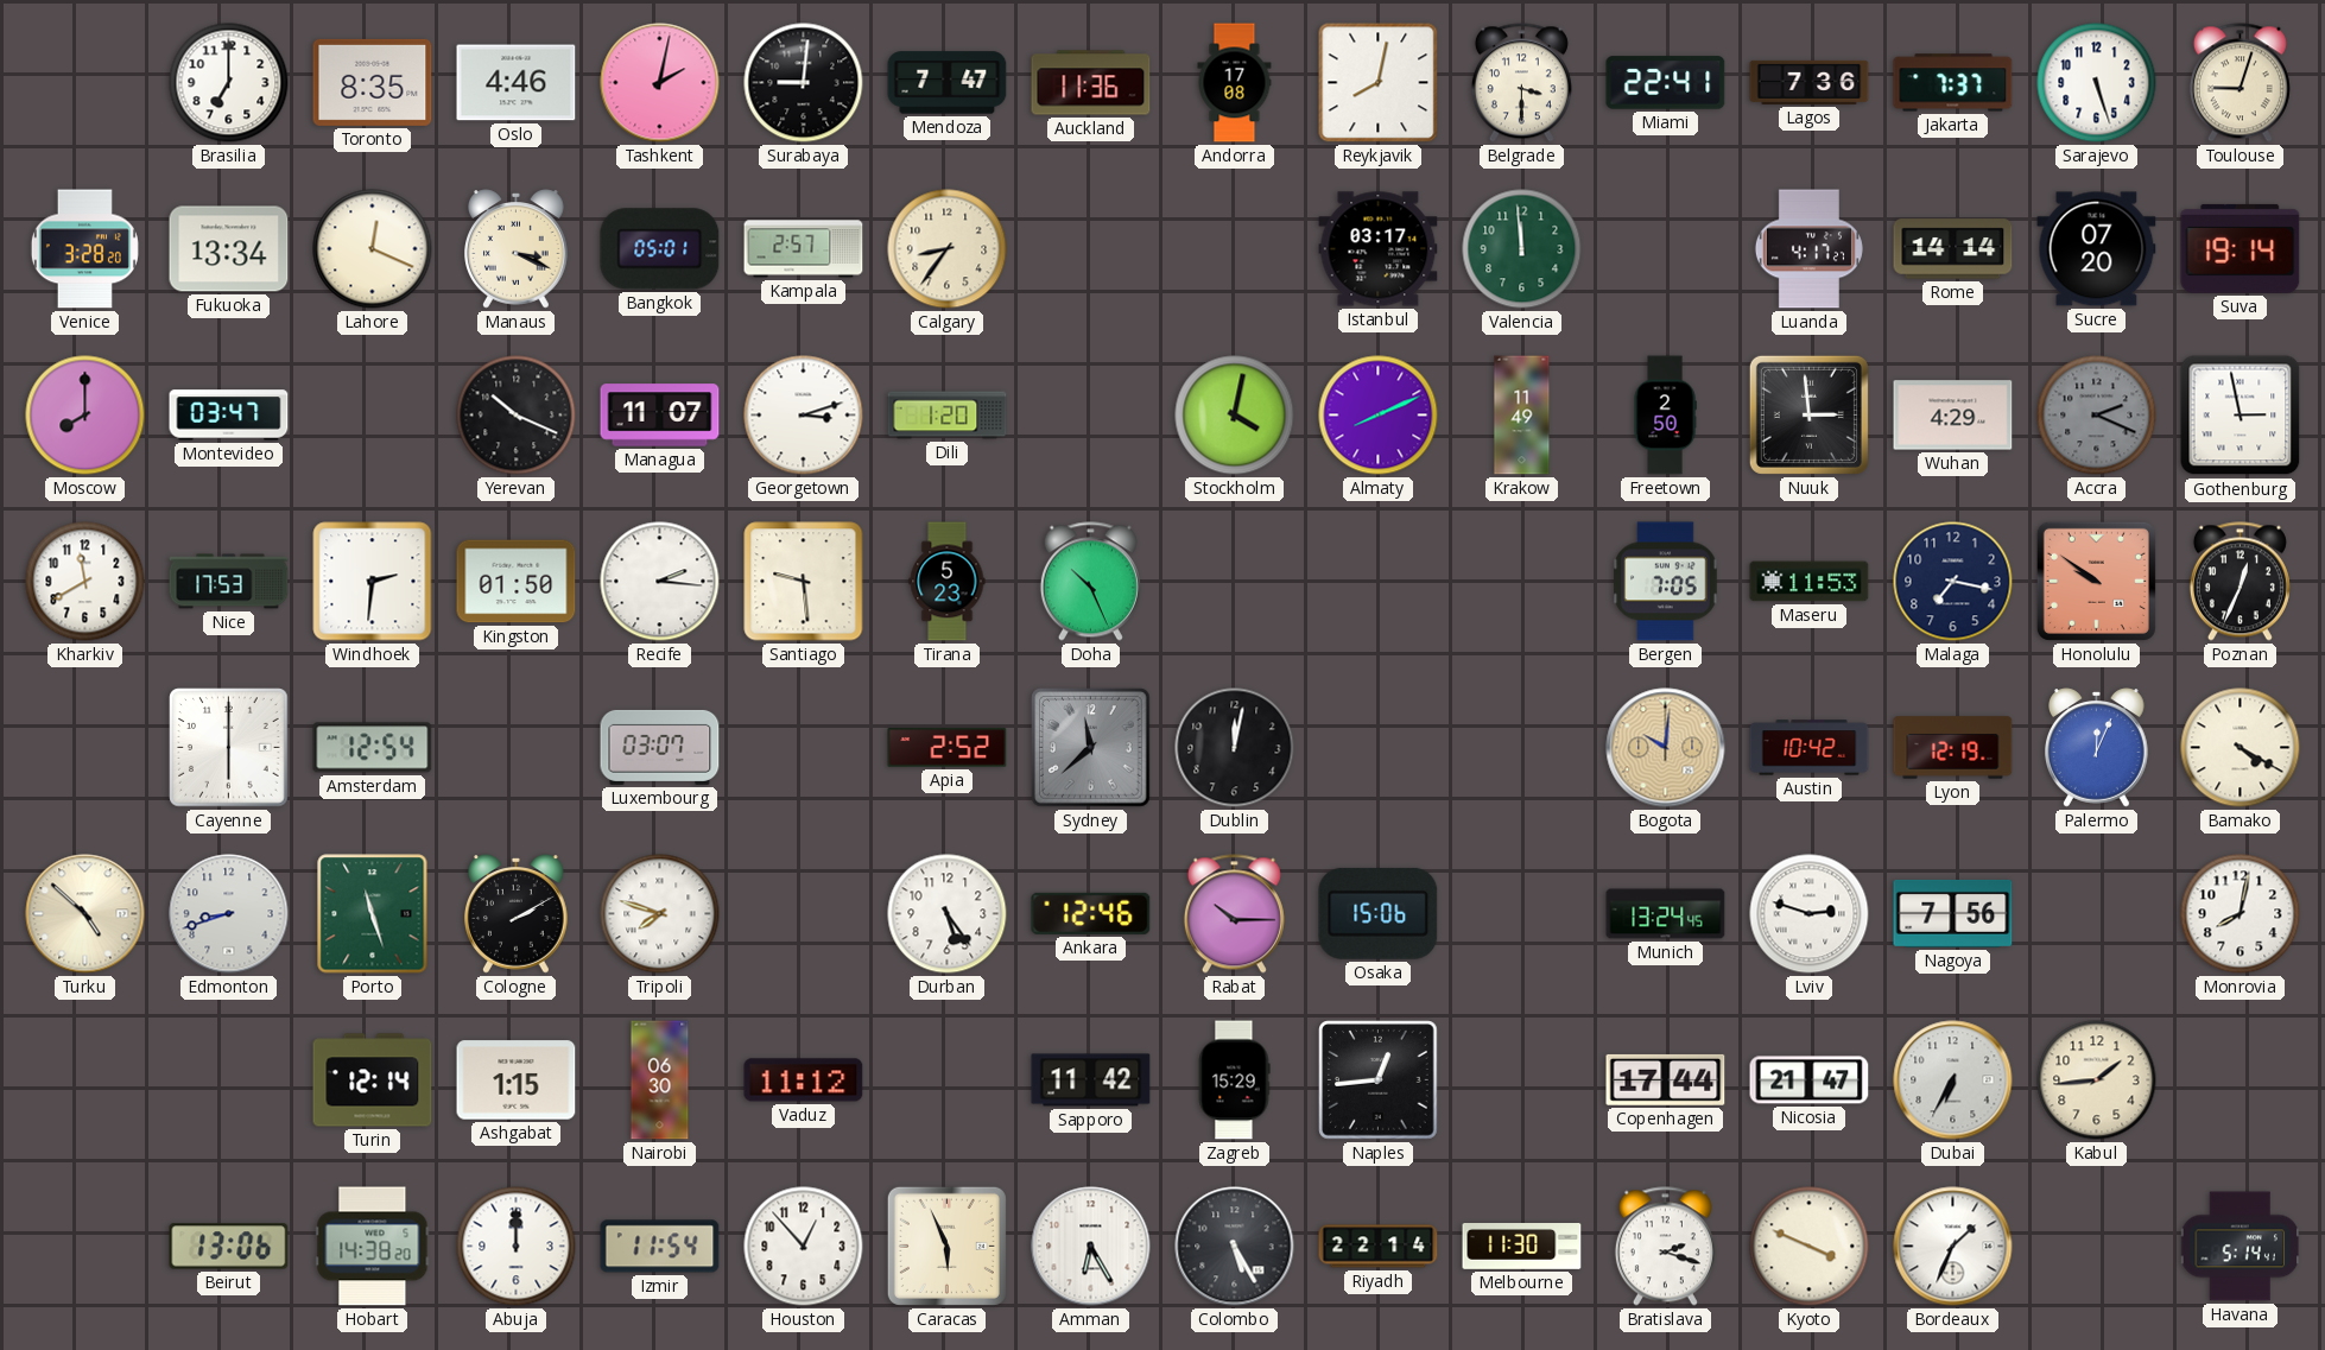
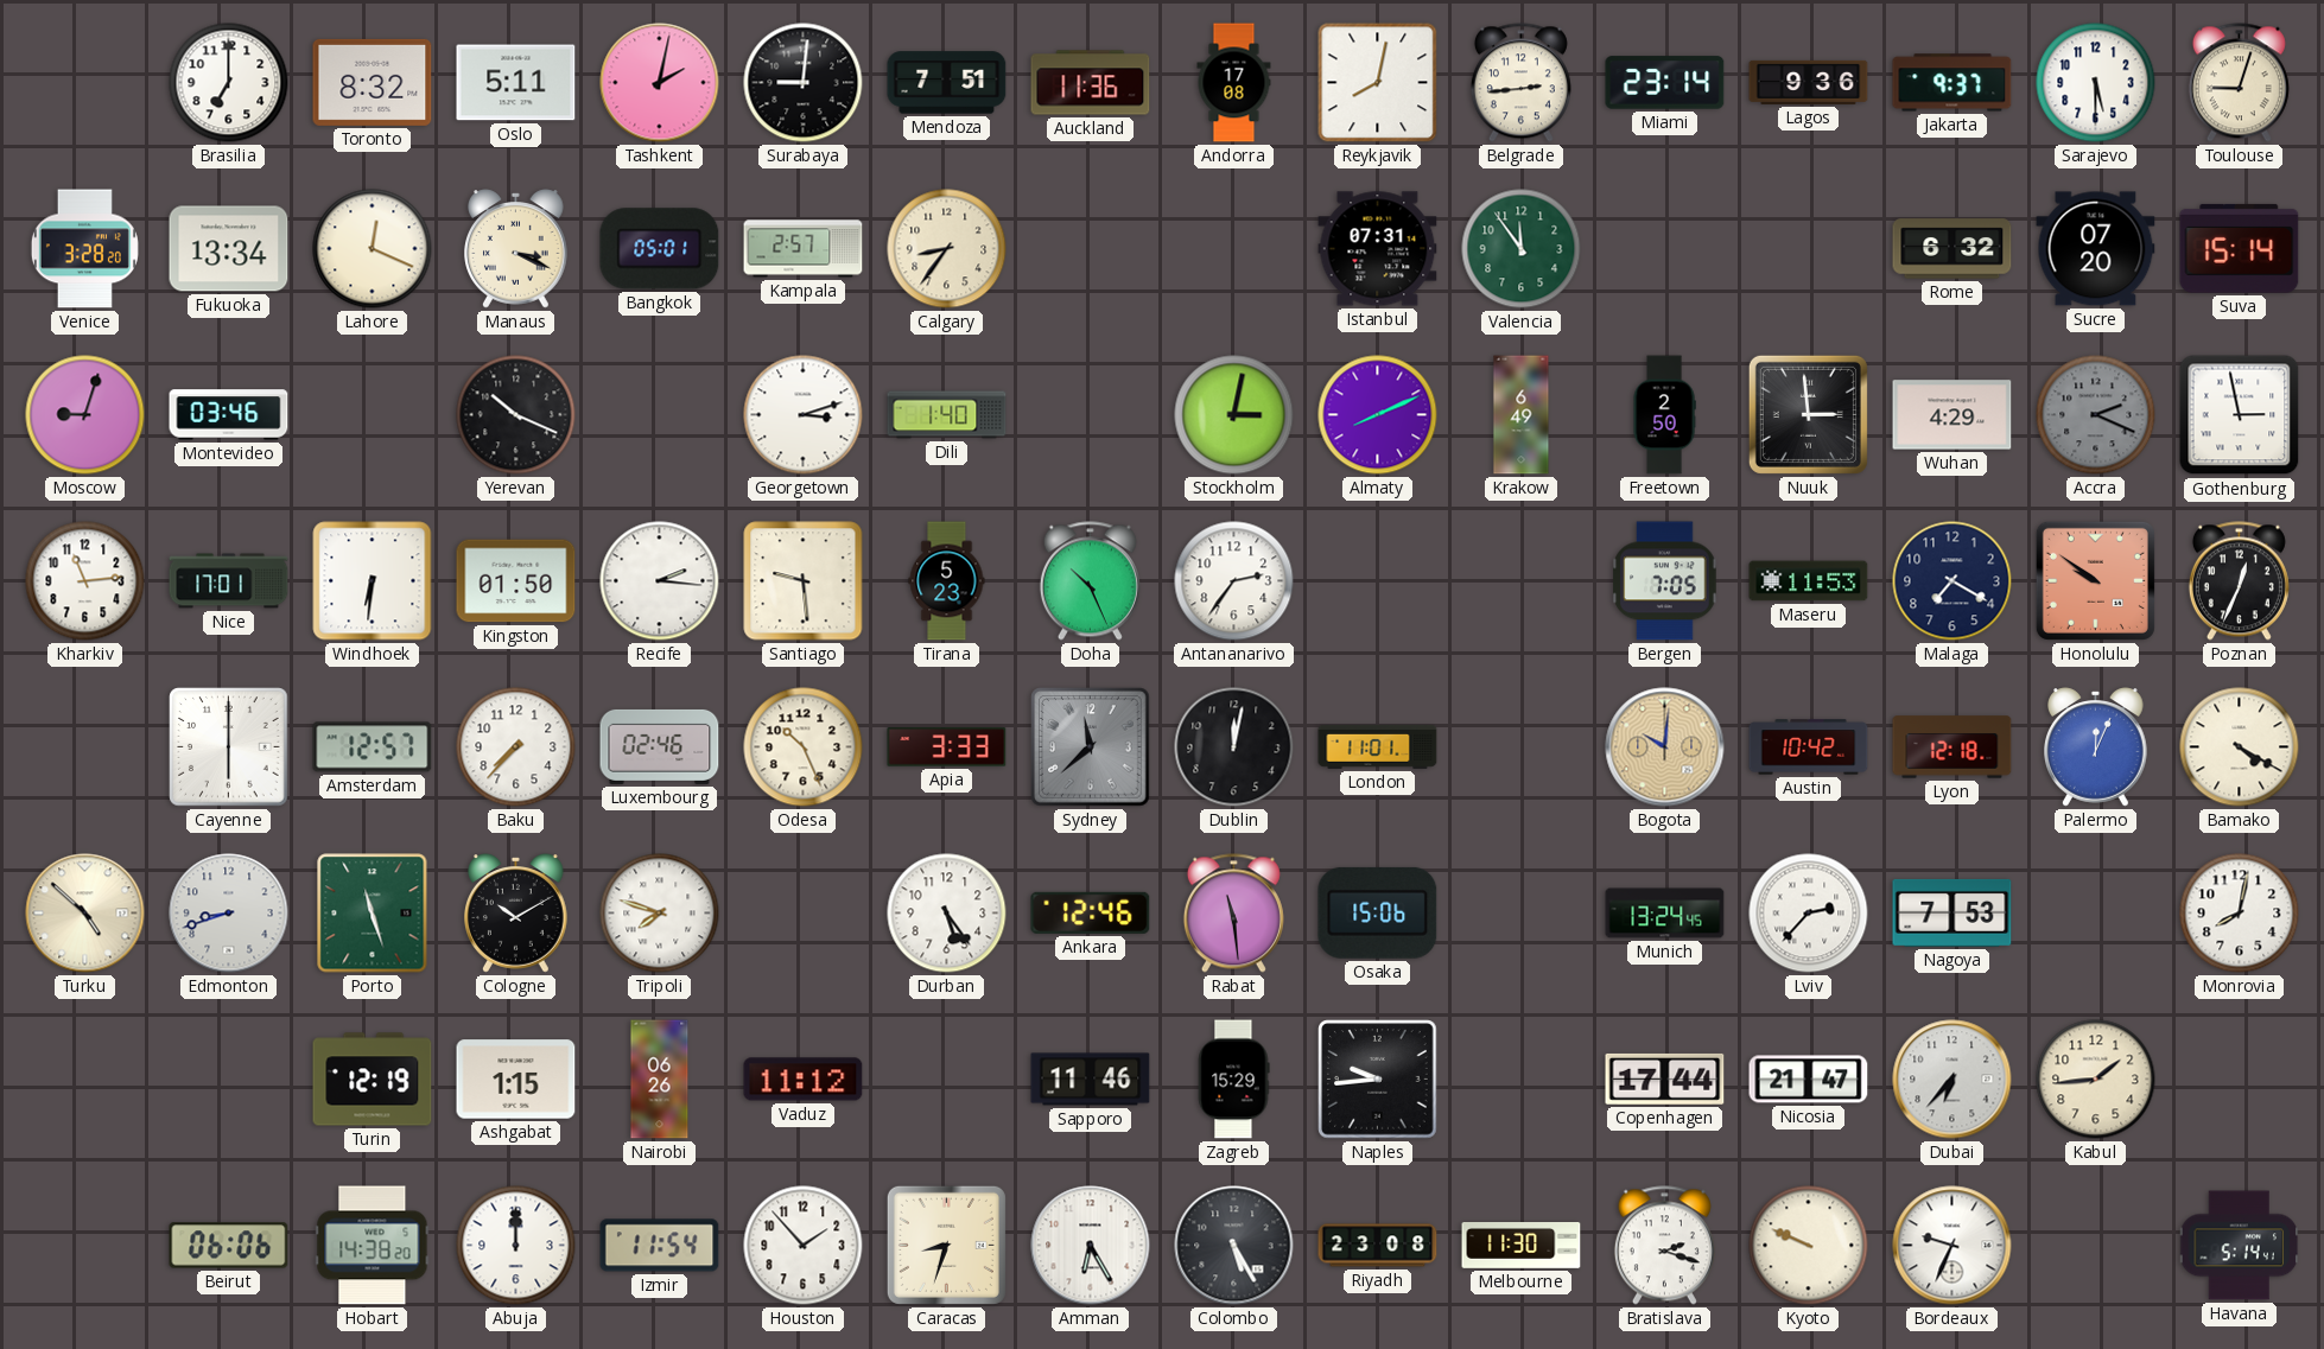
Toronto: 8:35 -> 8:32 (373, 82)
Oslo: 4:46 -> 5:11 (516, 83)
Mendoza: 7:47 -> 7:51 (947, 83)
Belgrade: 3:30 -> 2:44 (1520, 83)
Miami: 22:41 -> 23:14 (1665, 83)
Lagos: 7:36 -> 9:36 (1809, 82)
Jakarta: 7:37 -> 9:37 (1952, 83)
Sarajevo: 5:27 -> 5:30 (2096, 83)
Istanbul: 03:17 -> 07:31 (1378, 249)
Valencia: 11:59 -> 11:54 (1522, 249)
Luanda: 4:17 -> none (1808, 249)
Rome: 14:14 -> 6:32 (1952, 249)
Suva: 19:14 -> 15:14 (2240, 248)
Moscow: 8:00 -> 9:03 (85, 415)
Montevideo: 03:47 -> 03:46 (229, 415)
Managua: 11:07 -> none (660, 416)
Dili: 1:20 -> 1:40 (947, 415)
Stockholm: 4:02 -> 3:02 (1234, 415)
Krakow: 11:49 -> 6:49 (1522, 415)
Kharkiv: 11:40 -> 11:14 (85, 581)
Nice: 17:53 -> 17:01 (229, 581)
Windhoek: 2:31 -> 6:31 (373, 581)
Antananarivo: none -> 2:36 (1234, 581)
Malaga: 7:17 -> 7:20 (1952, 581)
Amsterdam: 12:54 -> 12:57 (373, 747)
Baku: none -> 7:37 (516, 747)
Luxembourg: 03:07 -> 02:46 (660, 746)
Odesa: none -> 10:26 (804, 747)
Apia: 2:52 -> 3:33 (947, 747)
London: none -> 11:01 (1378, 747)
Lyon: 12:19 -> 12:18 (1952, 747)
Cologne: 2:10 -> 10:10 (516, 914)
Rabat: 10:15 -> 11:29 (1233, 914)
Lviv: 2:48 -> 2:37 (1809, 914)
Nagoya: 7:56 -> 7:53 (1952, 912)
Turin: 12:14 -> 12:19 (373, 1080)
Nairobi: 06:30 -> 06:26 (660, 1080)
Sapporo: 11:42 -> 11:46 (1091, 1080)
Naples: 12:44 -> 9:44 (1378, 1080)
Dubai: 6:35 -> 6:37 (1952, 1080)
Beirut: 13:06 -> 06:06 (229, 1246)
Houston: 12:53 -> 1:53 (804, 1246)
Caracas: 5:56 -> 8:33 (946, 1245)
Riyadh: 22:14 -> 23:08 (1378, 1246)
Kyoto: 3:49 -> 9:49 (1809, 1246)
Bordeaux: 1:34 -> 9:34 (1952, 1246)
